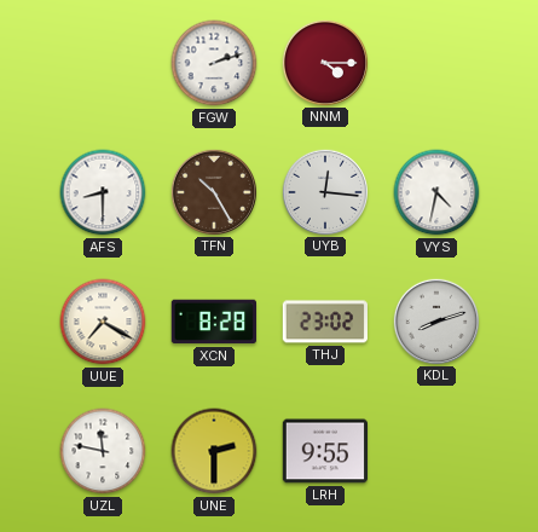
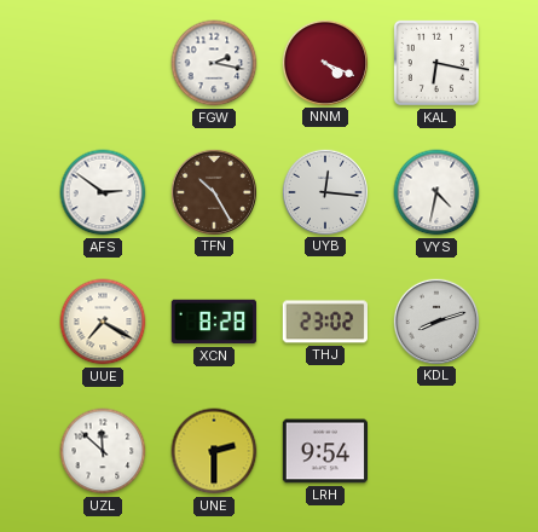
FGW: 2:12 -> 2:17 (214, 63)
NNM: 4:15 -> 4:19 (324, 62)
KAL: none -> 6:17 (436, 63)
AFS: 8:30 -> 2:51 (103, 192)
UZL: 11:47 -> 11:52 (103, 451)
LRH: 9:55 -> 9:54 (324, 451)
